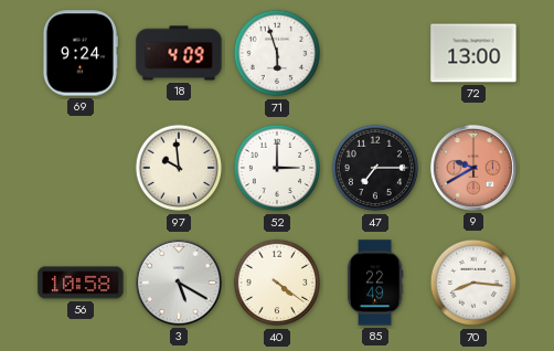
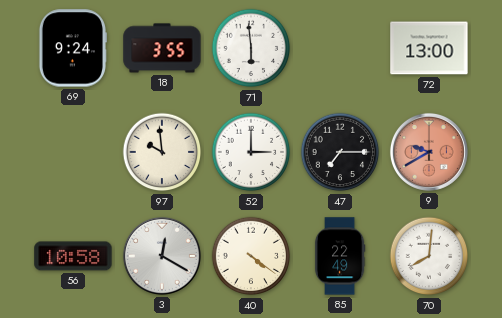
18: 4:09 -> 3:55 (162, 48)
71: 5:57 -> 5:59 (251, 48)
3: 5:20 -> 12:20 (162, 256)
70: 8:16 -> 8:01 (429, 256)
